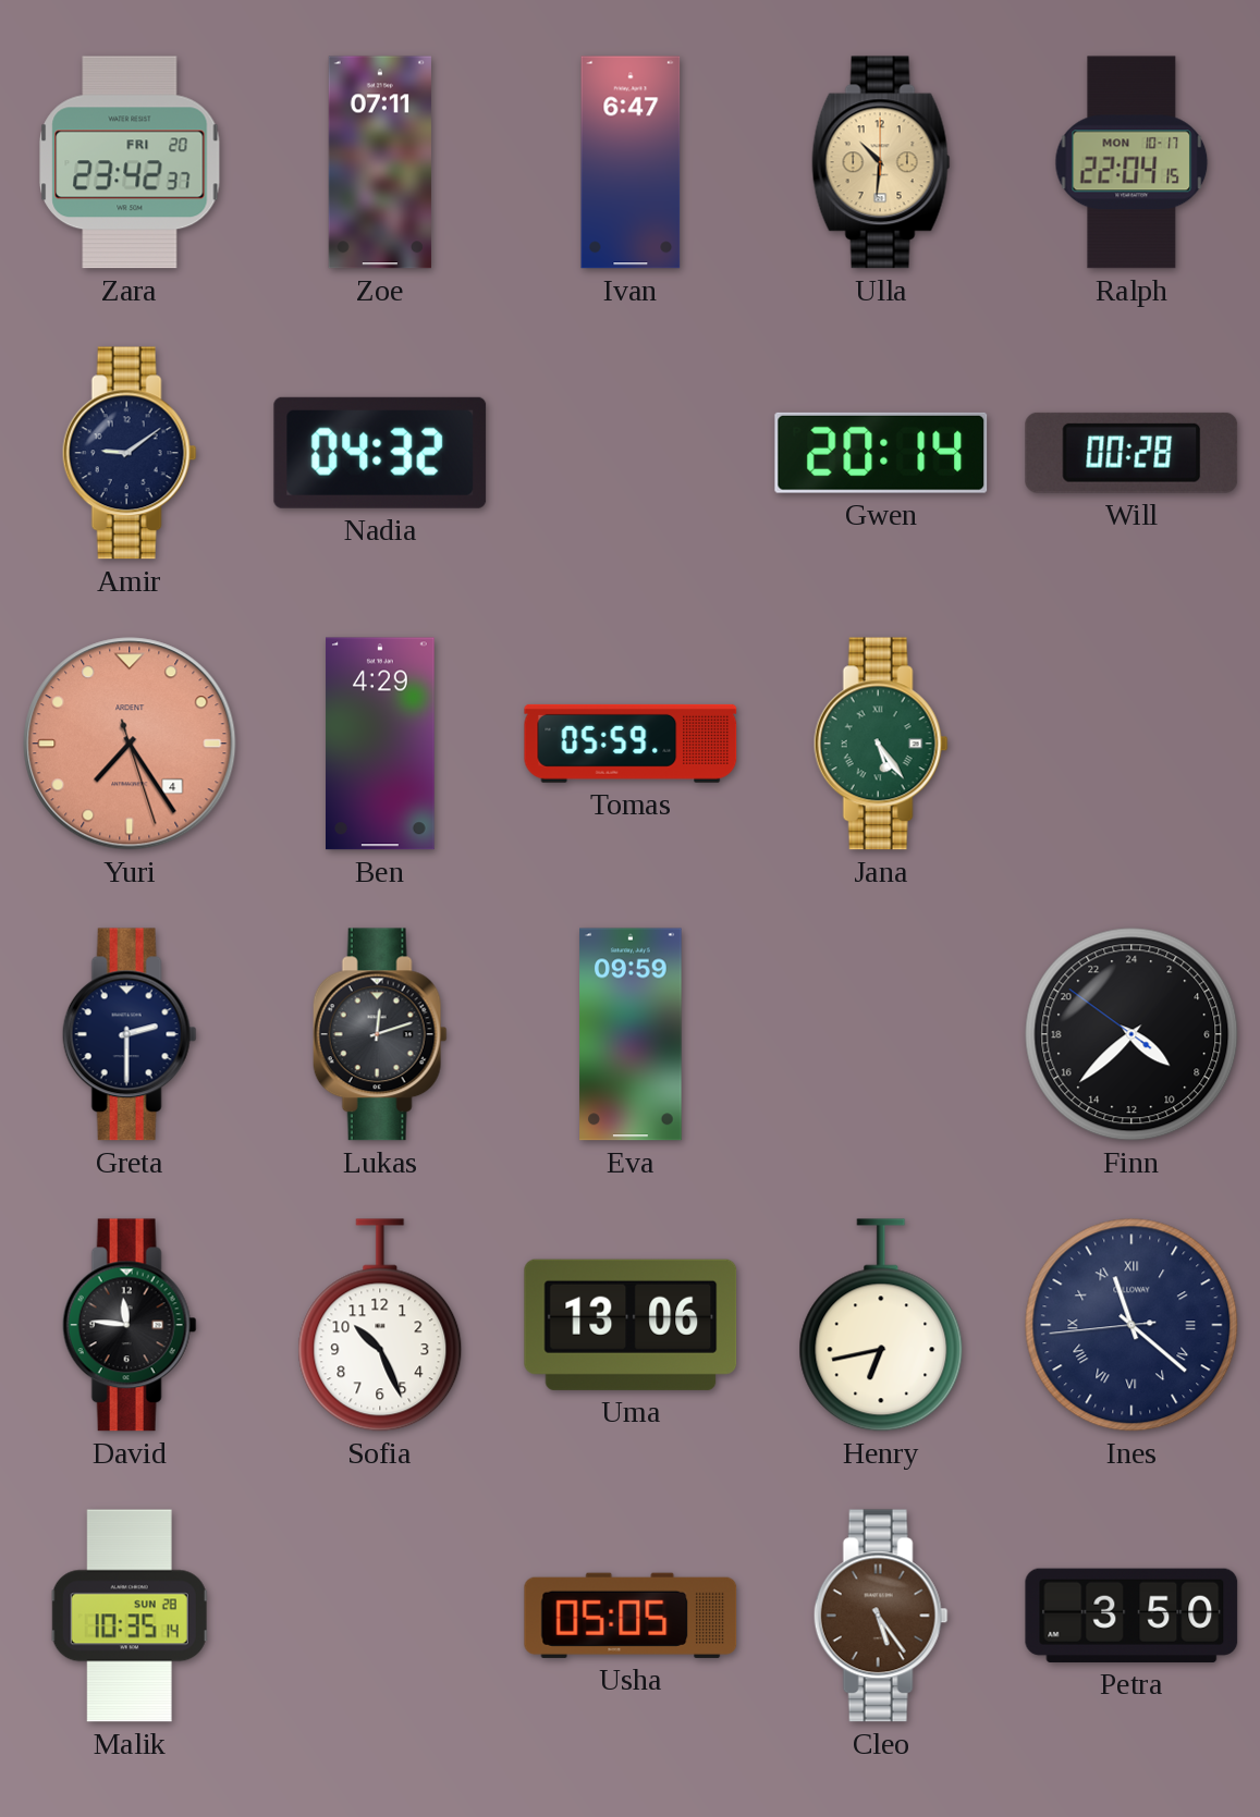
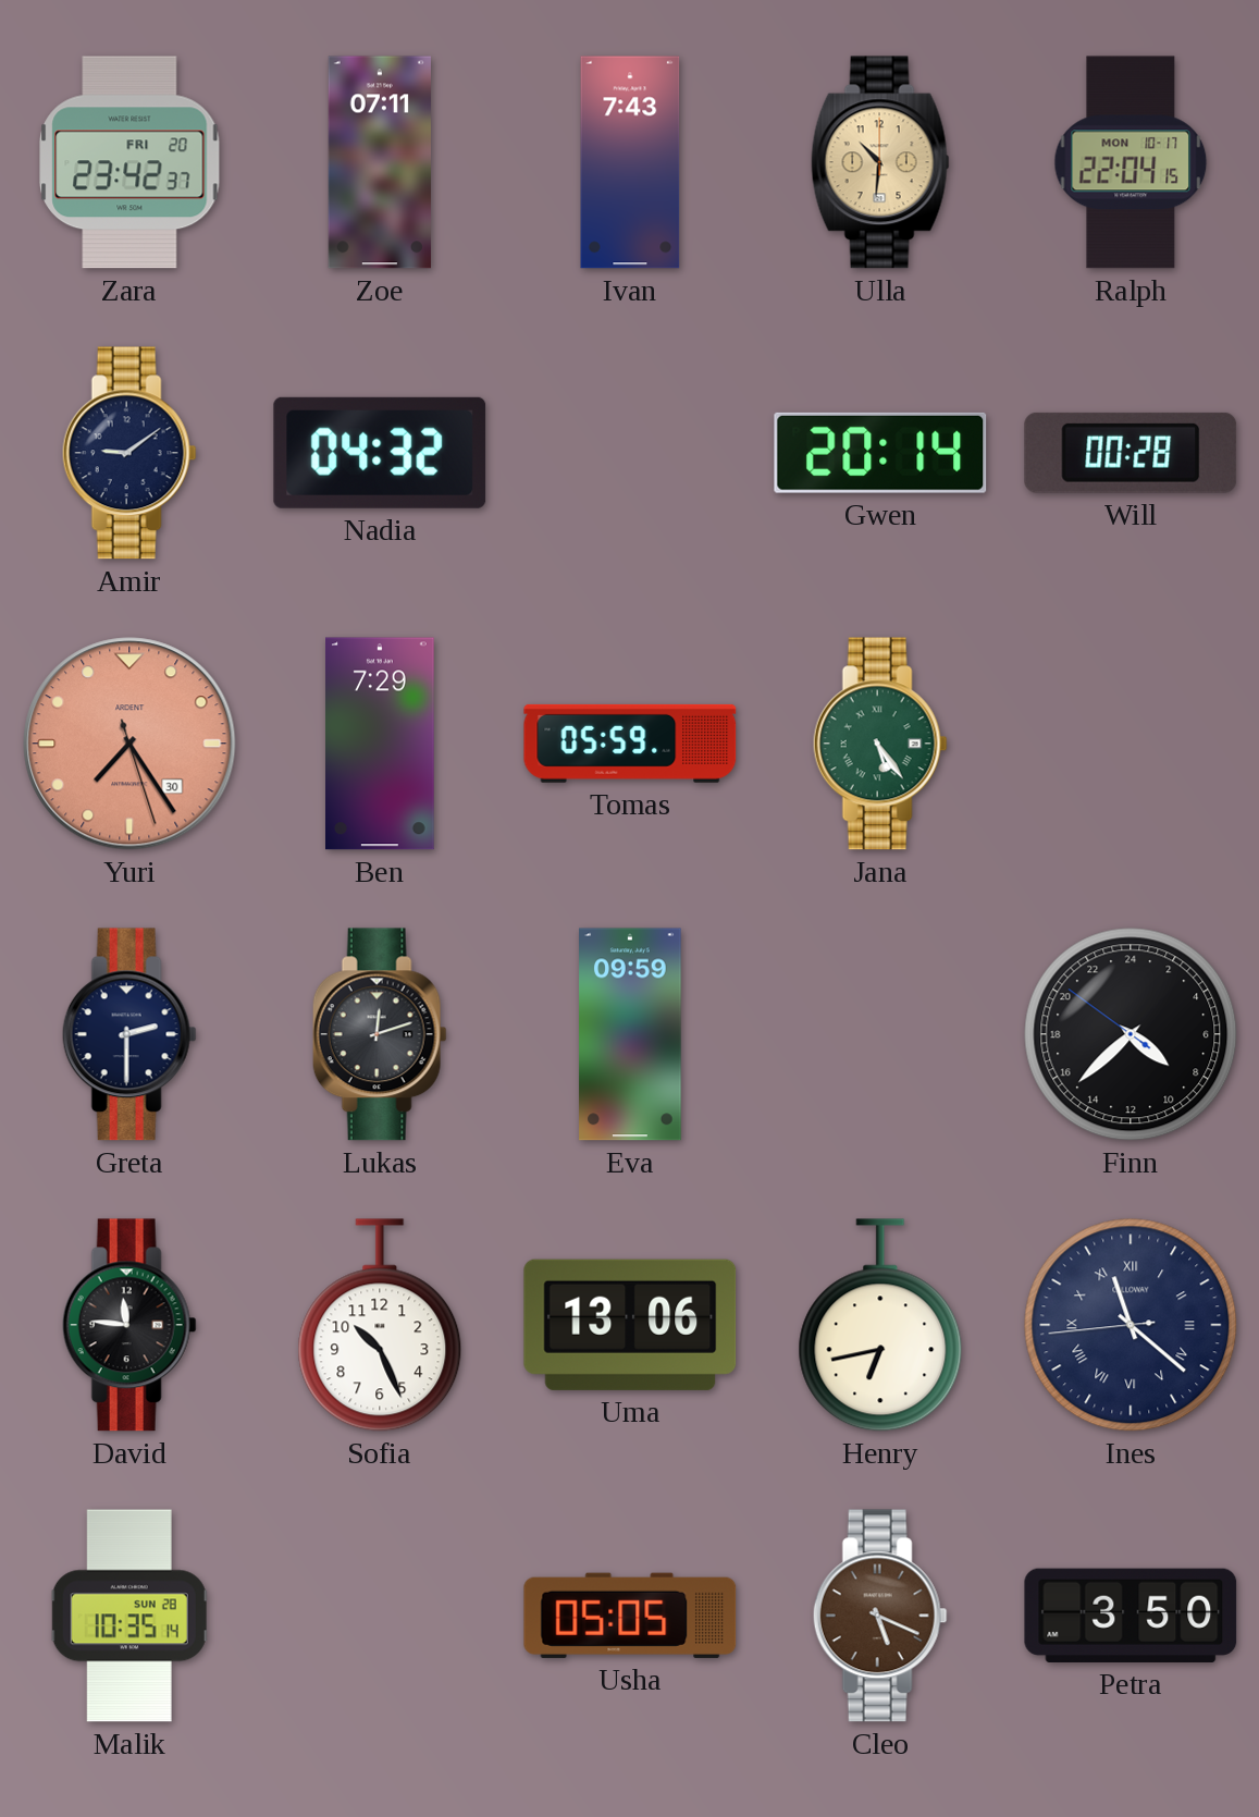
Ivan: 6:47 -> 7:43 (630, 162)
Yuri date: 4 -> 30 (129, 744)
Ben: 4:29 -> 7:29 (381, 744)
Cleo: 5:24 -> 5:19 (880, 1616)
